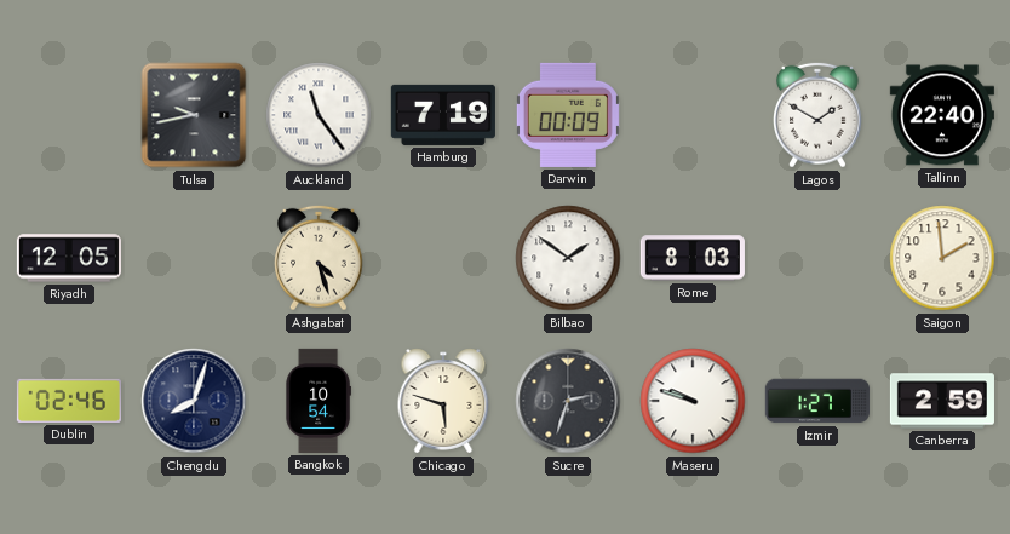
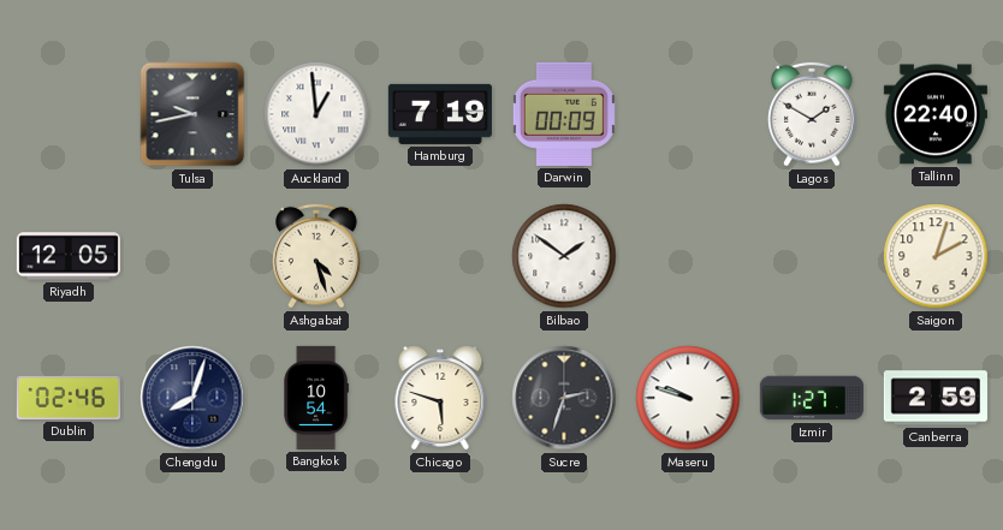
Auckland: 11:24 -> 12:59 (316, 114)
Rome: 8:03 -> none (693, 258)
Saigon: 1:59 -> 2:03 (936, 256)
